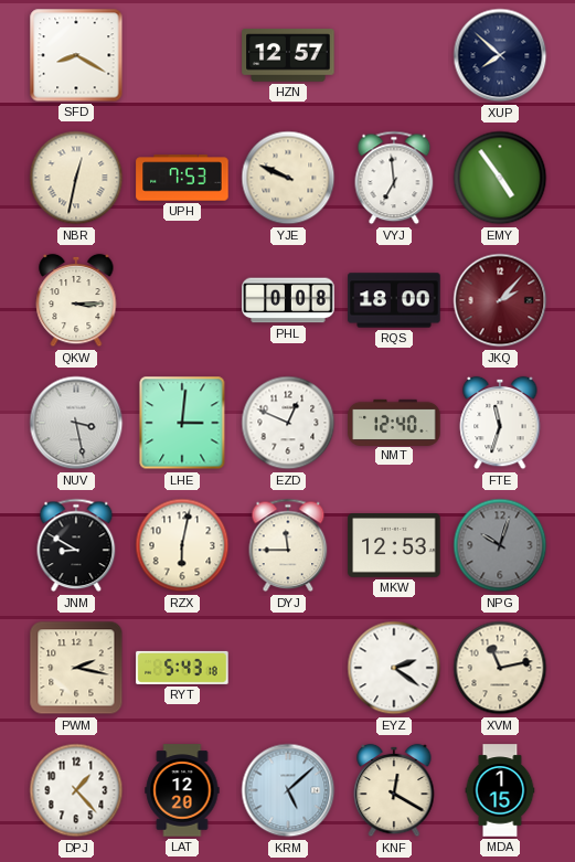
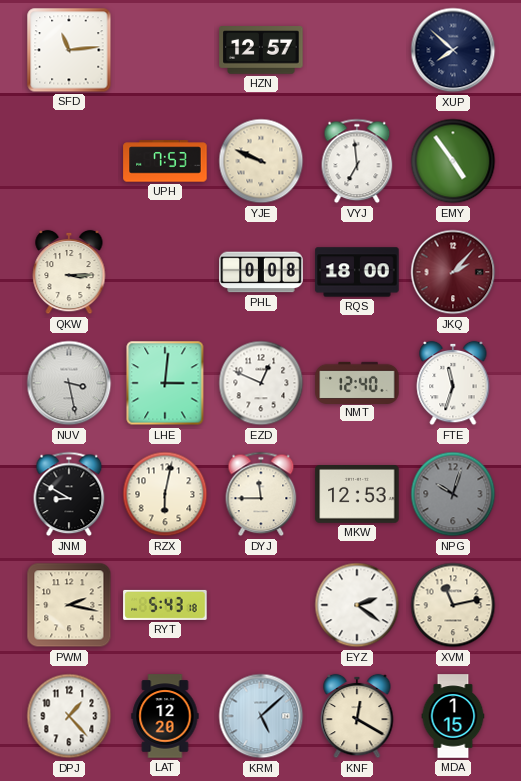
SFD: 8:20 -> 11:14 (69, 50)
NBR: 12:32 -> none (76, 178)
